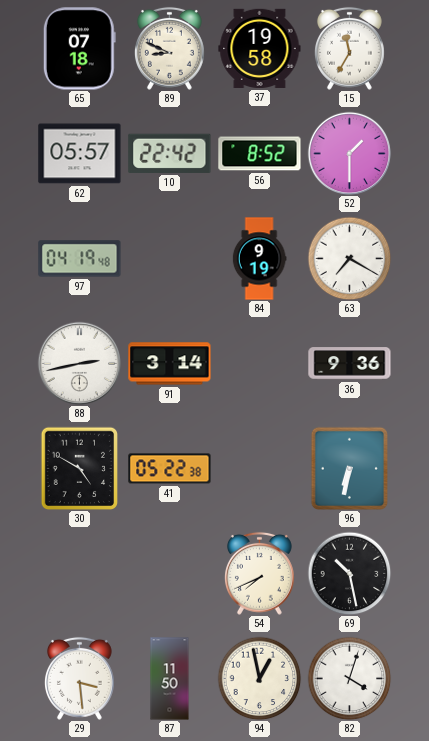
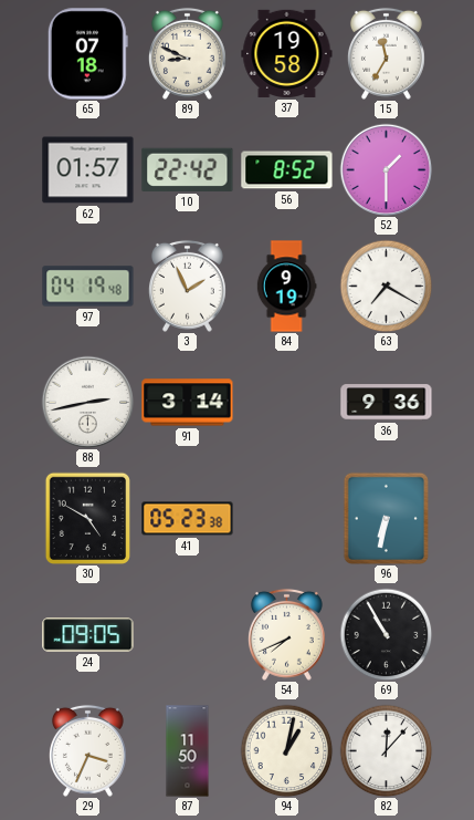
62: 05:57 -> 01:57 (88, 170)
3: none -> 1:56 (187, 286)
41: 05:22 -> 05:23 (188, 519)
24: none -> 09:05 (88, 635)
69: 10:28 -> 10:55 (386, 634)
29: 3:29 -> 3:34 (87, 750)
94: 12:58 -> 1:02 (286, 750)
82: 4:03 -> 12:07 (386, 750)
